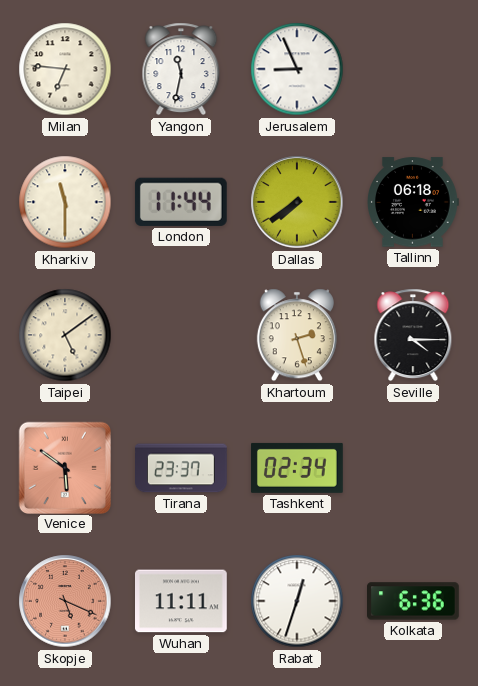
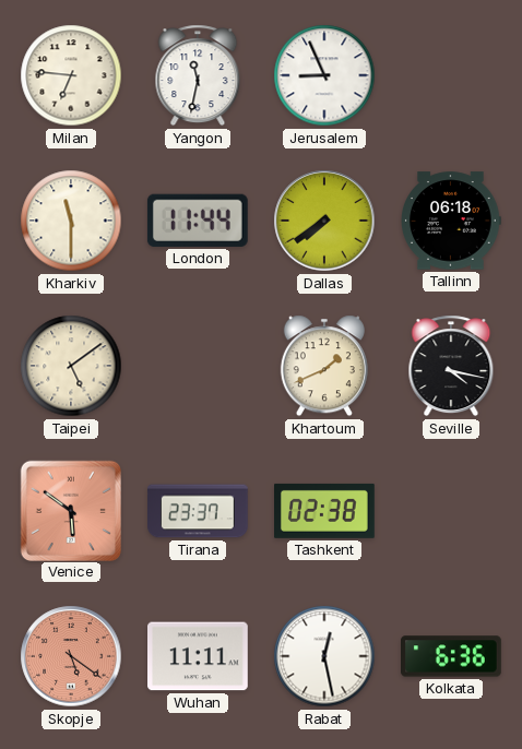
Khartoum: 2:27 -> 1:41 (324, 366)
Seville: 4:15 -> 4:17 (451, 366)
Tashkent: 02:34 -> 02:38 (325, 511)
Skopje: 5:19 -> 5:21 (71, 656)
Rabat: 12:33 -> 12:28 (324, 656)
